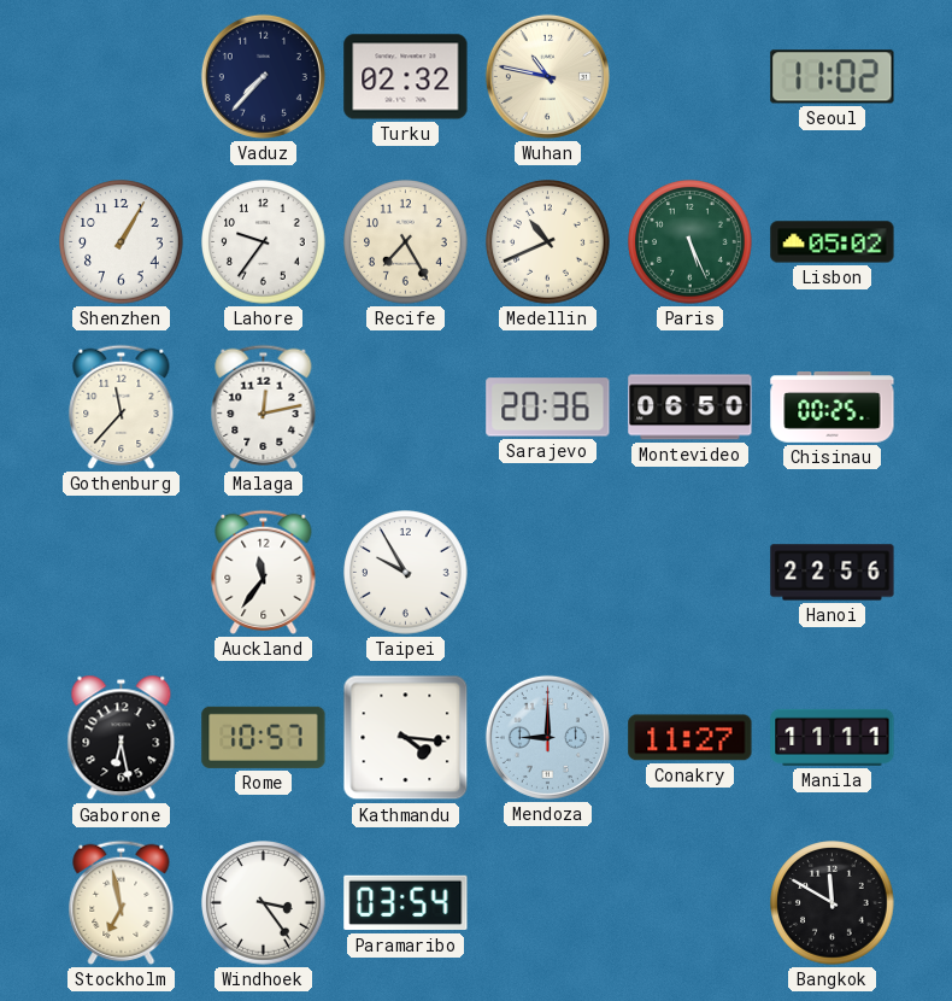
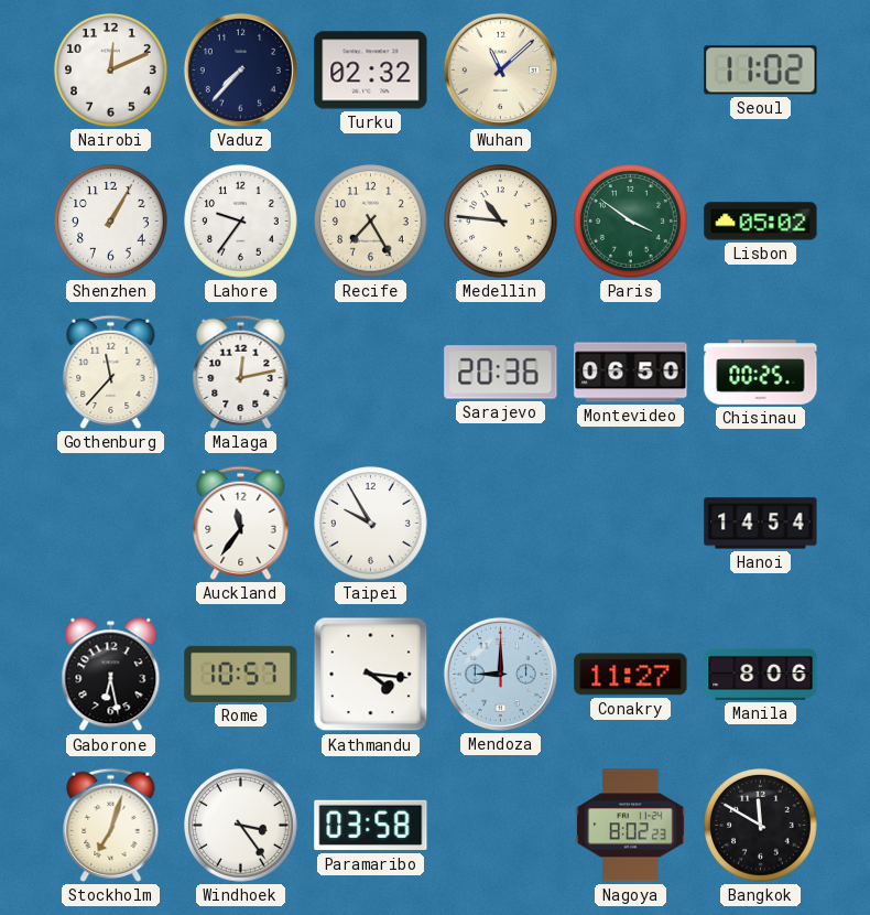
Nairobi: none -> 12:11 (111, 71)
Wuhan: 10:47 -> 11:08 (500, 69)
Medellin: 10:41 -> 10:46 (501, 222)
Paris: 5:26 -> 3:51 (631, 222)
Hanoi: 22:56 -> 14:54 (761, 524)
Manila: 11:11 -> 8:06 (761, 674)
Stockholm: 6:58 -> 7:03 (111, 825)
Paramaribo: 03:54 -> 03:58 (371, 826)
Nagoya: none -> 8:02 (631, 826)
